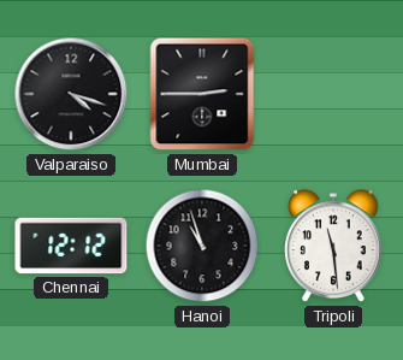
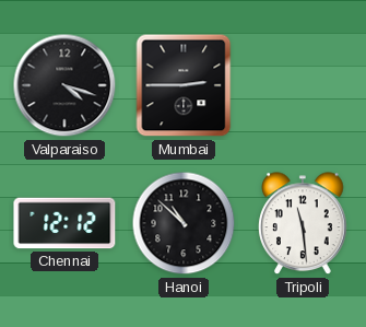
Hanoi: 10:57 -> 10:52 (184, 223)
